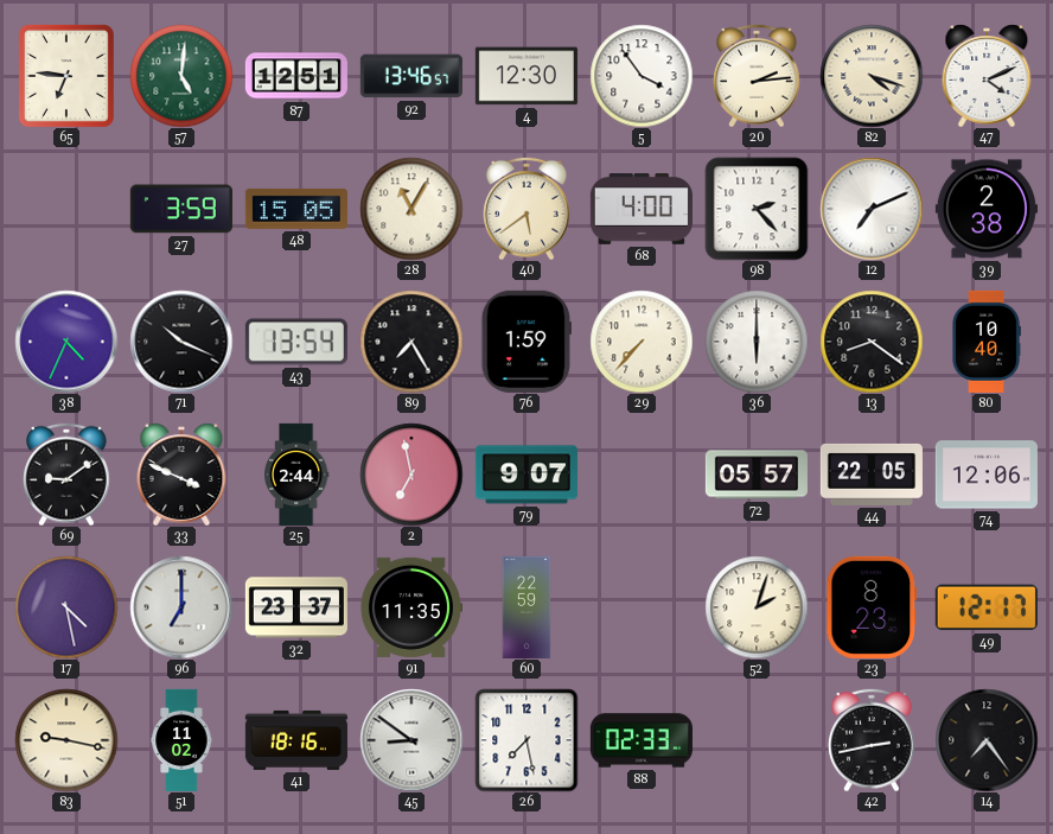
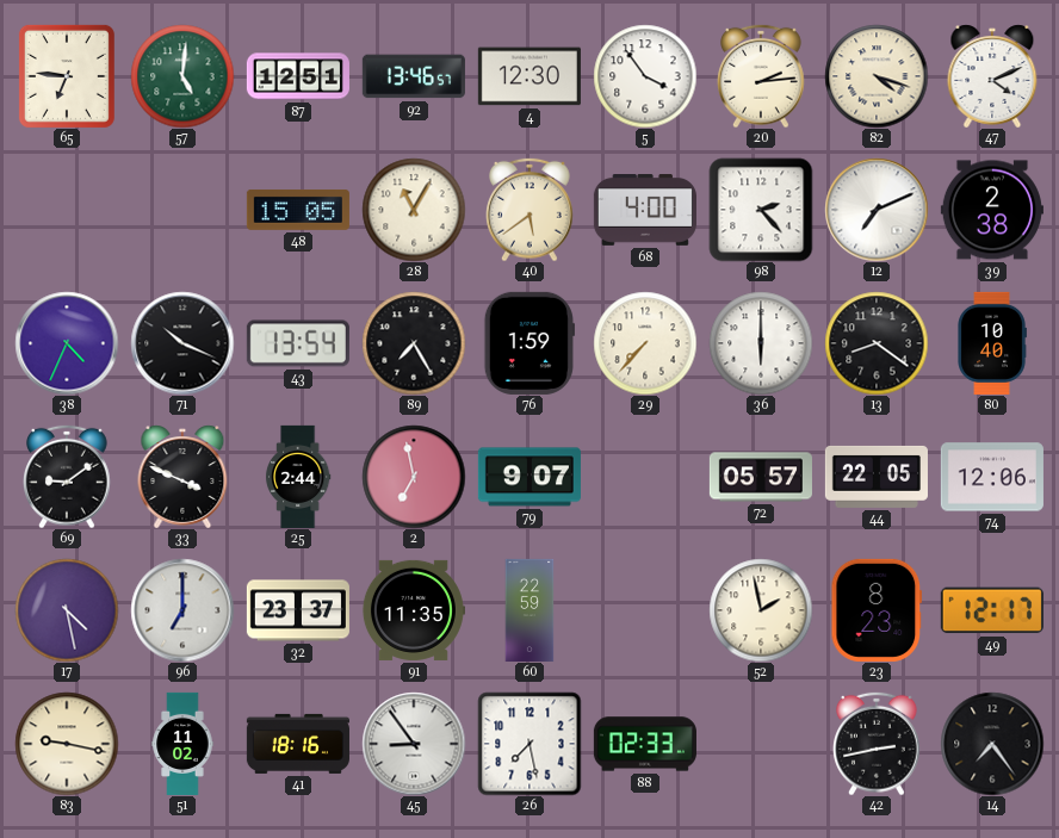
27: 3:59 -> none (181, 209)
52: 2:03 -> 1:58 (761, 610)
45: 8:51 -> 8:54 (414, 744)
